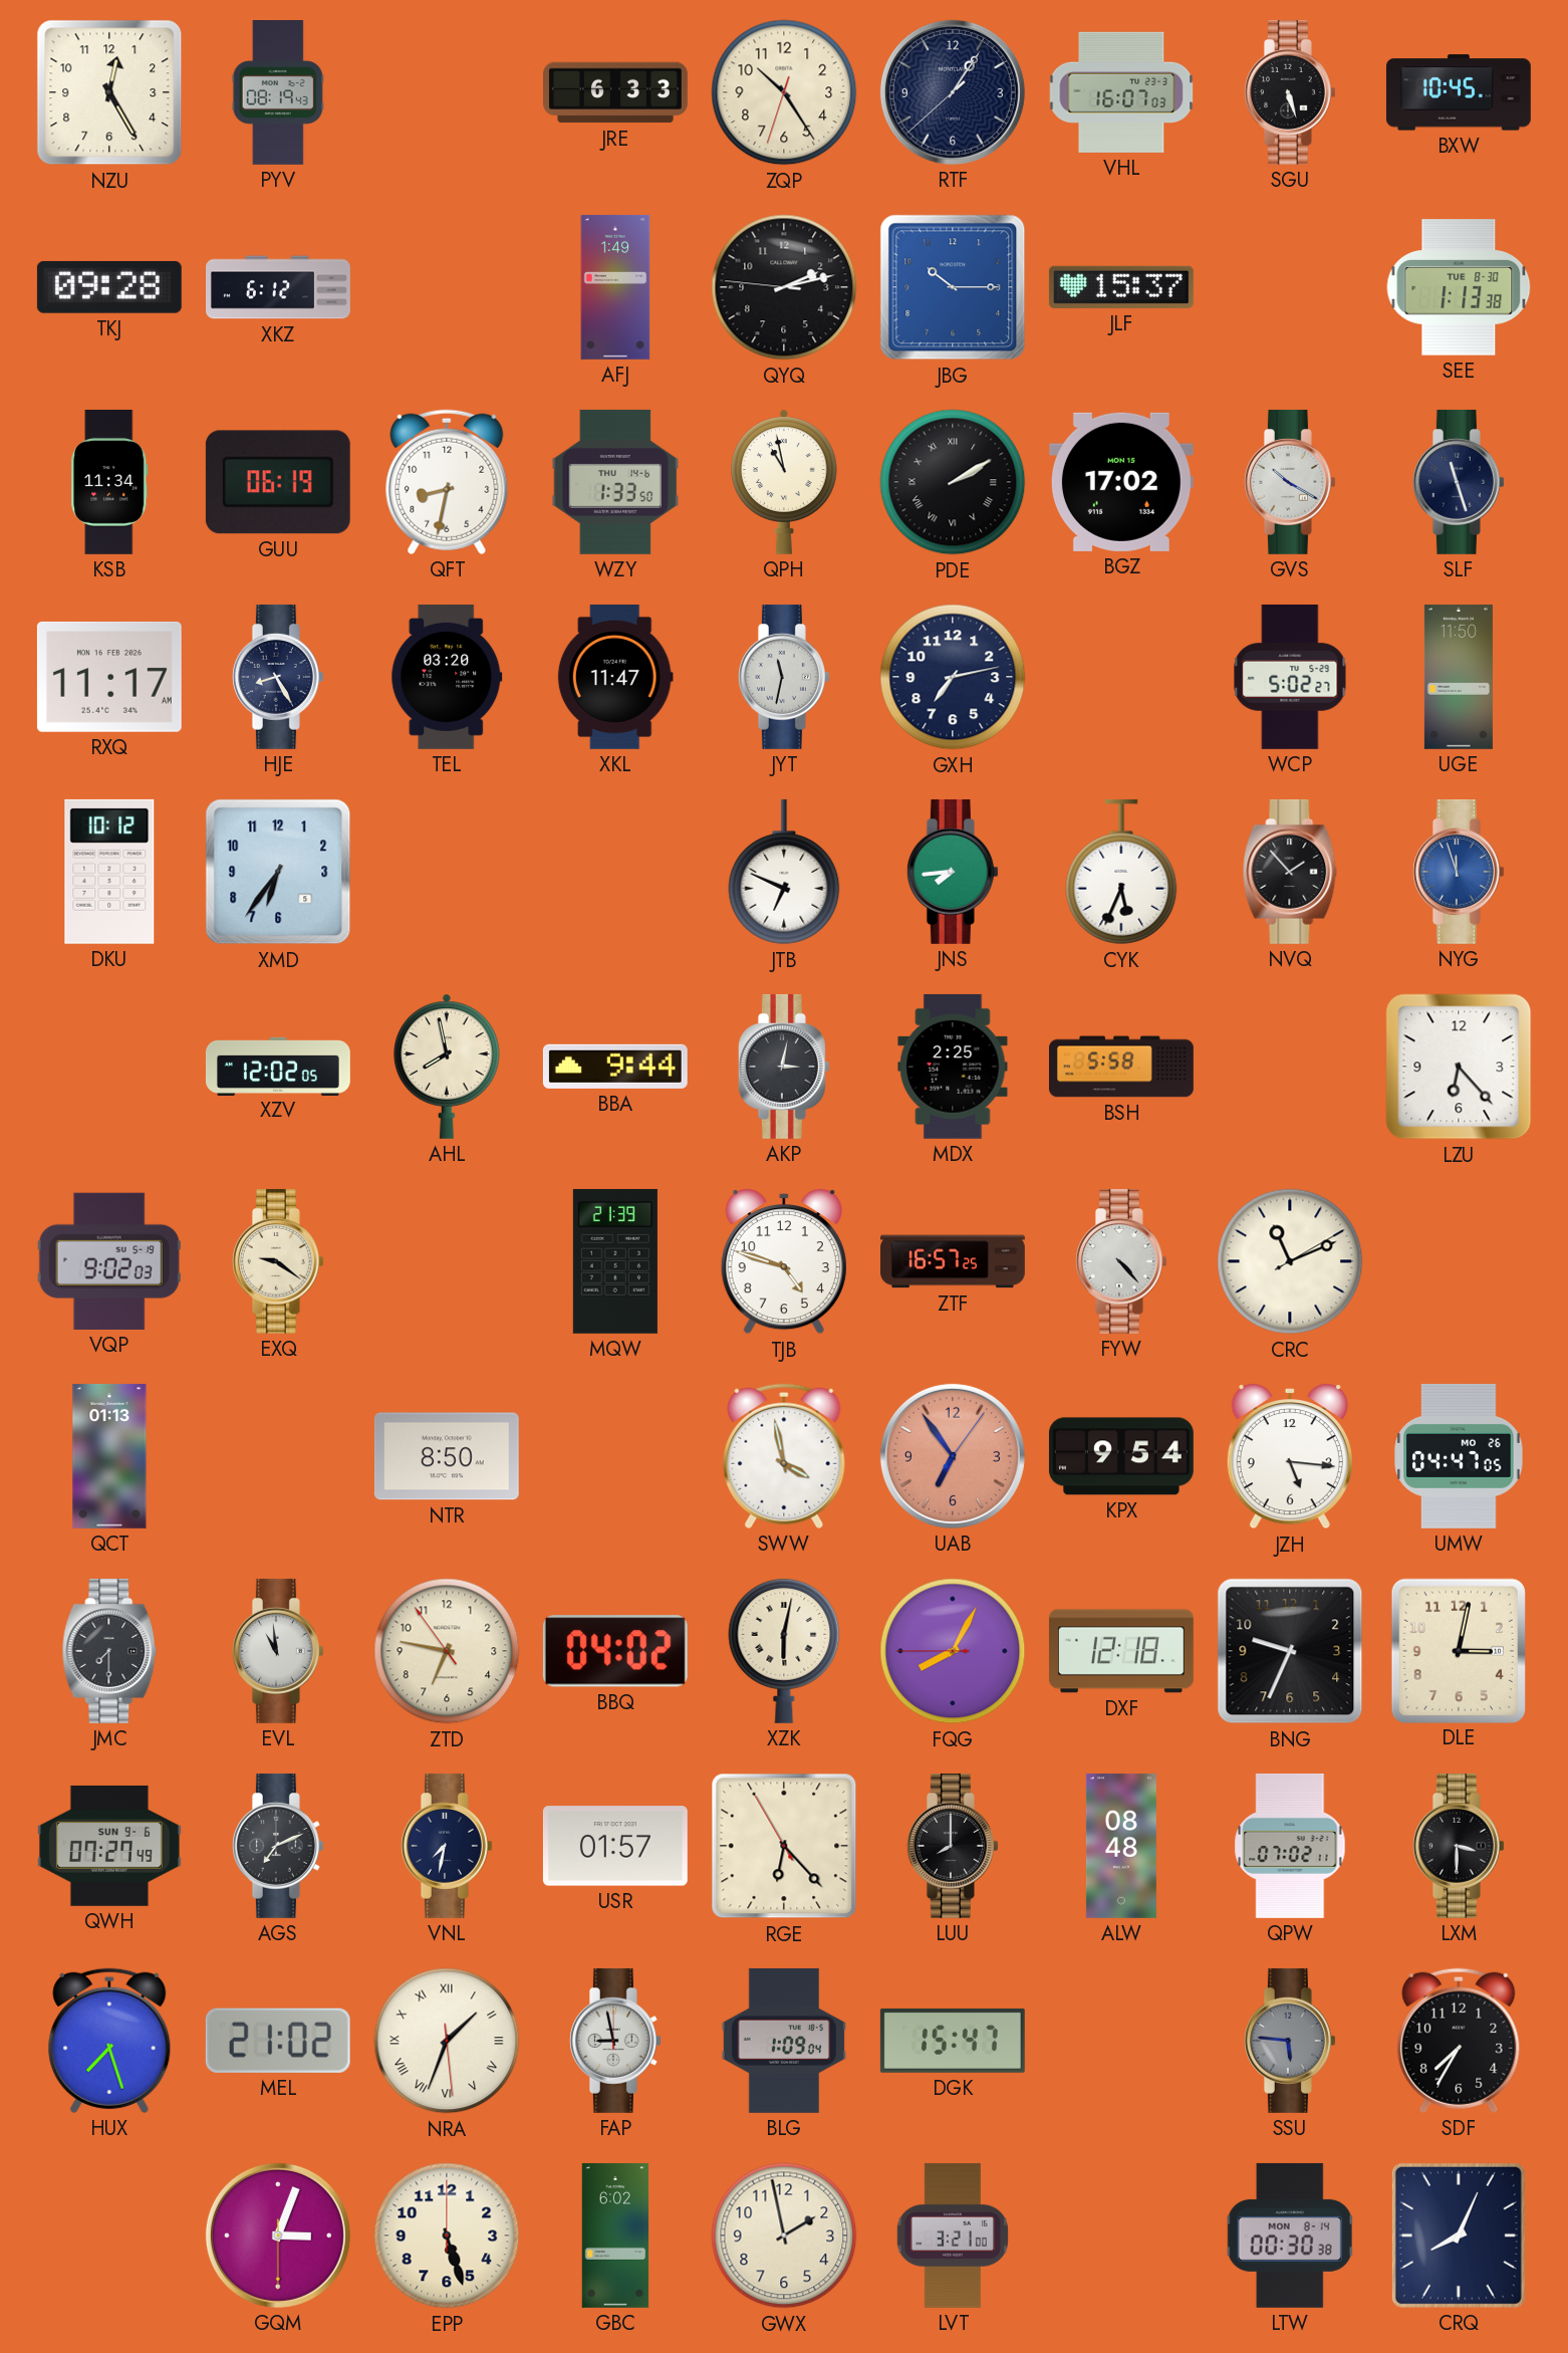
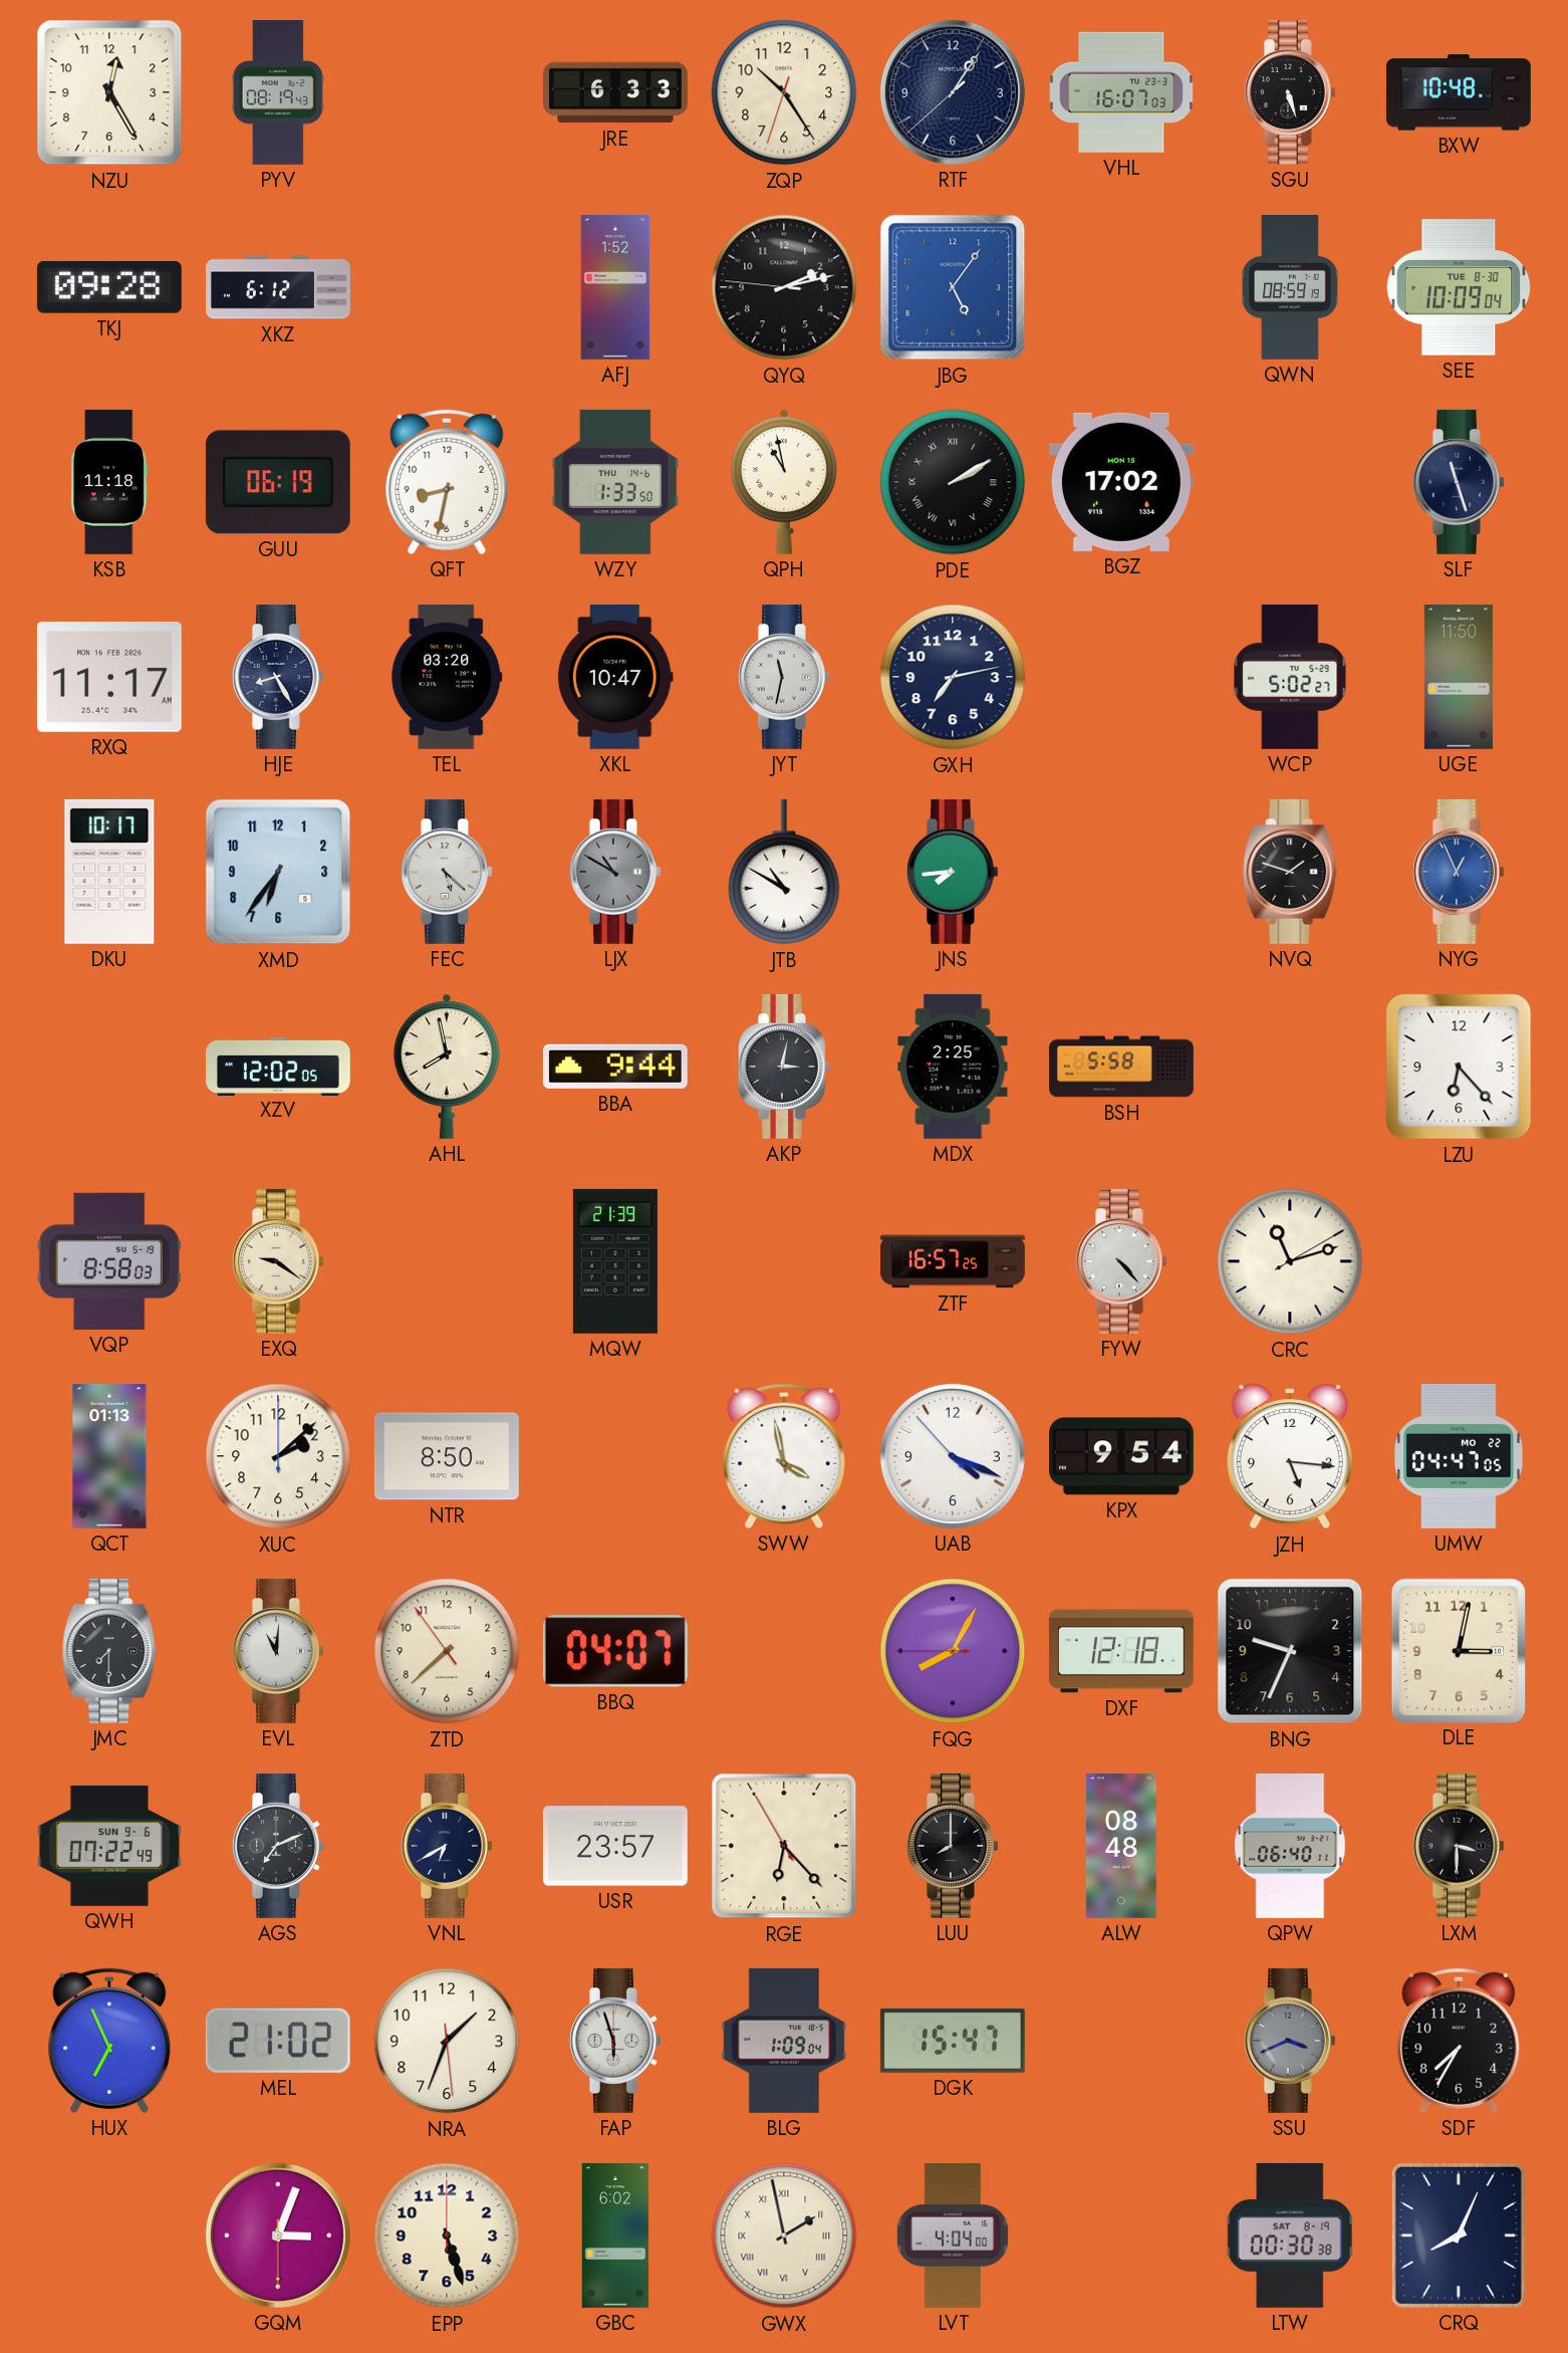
BXW: 10:45 -> 10:48 (1459, 92)
AFJ: 1:49 -> 1:52 (615, 287)
JBG: 10:15 -> 5:06 (953, 287)
JLF: 15:37 -> none (1121, 287)
QWN: none -> 08:59 (1290, 288)
SEE: 1:13 -> 10:09 (1459, 287)
KSB: 11:34 -> 11:18 (109, 482)
GVS: 10:20 -> none (1290, 482)
XKL: 11:47 -> 10:47 (615, 677)
DKU: 10:12 -> 10:17 (109, 872)
FEC: none -> 5:22 (447, 872)
LJX: none -> 10:50 (615, 872)
JTB: 6:49 -> 10:50 (784, 872)
CYK: 5:34 -> none (1121, 872)
NVQ: 1:53 -> 1:48 (1290, 872)
NYG: 11:57 -> 12:56 (1459, 872)
VQP: 9:02 -> 8:58 (109, 1261)
TJB: 4:48 -> none (784, 1262)
CRC: 11:11 -> 11:12 (1290, 1261)
XUC: none -> 2:08 (278, 1456)
UAB: 6:54 -> 4:18 (953, 1456)
UAB dial: salmon -> white (953, 1456)
UMW date: MO 26 -> MO 22 (1459, 1456)
EVL: 10:59 -> 11:01 (278, 1651)
ZTD: 6:46 -> 7:37 (447, 1651)
BBQ: 04:02 -> 04:07 (615, 1651)
XZK: 6:02 -> none (784, 1650)
QWH: 07:27 -> 07:22 (109, 1846)
VNL: 7:32 -> 6:40 (447, 1846)
USR: 01:57 -> 23:57 (615, 1846)
QPW: 07:02 -> 06:40 (1290, 1846)
HUX: 7:27 -> 6:56 (109, 2041)
NRA numerals: Roman -> Arabic (447, 2041)
FAP: 8:58 -> 5:57 (615, 2041)
SSU: 5:46 -> 3:41 (1290, 2041)
GWX numerals: Arabic -> Roman (784, 2236)
LVT: 3:21 -> 4:04 (953, 2236)
LTW date: MON 8-14 -> SAT 8-19 (1290, 2236)
